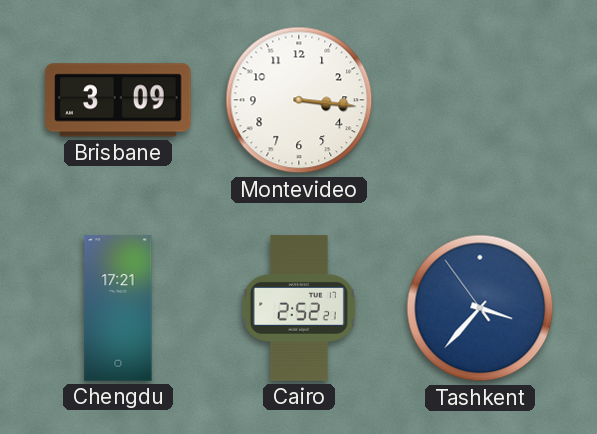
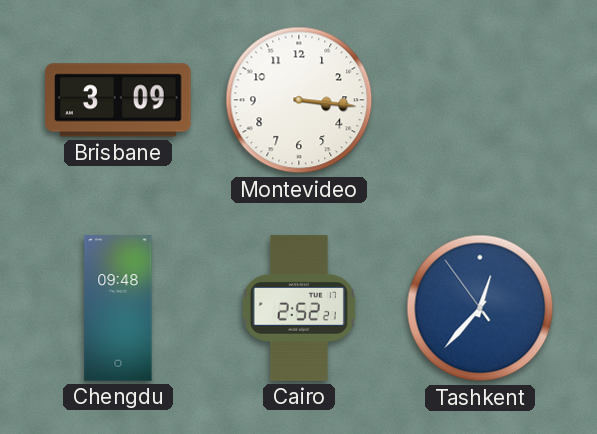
Chengdu: 17:21 -> 09:48 (118, 308)
Tashkent: 3:36 -> 12:36 (480, 308)
